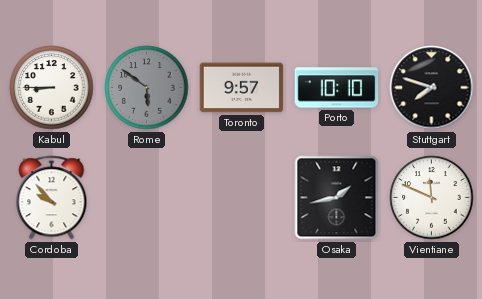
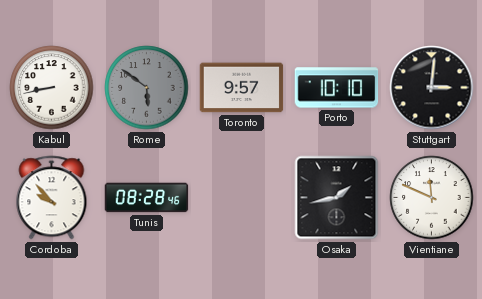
Kabul: 8:45 -> 8:43 (52, 88)
Stuttgart: 7:48 -> 3:01 (432, 88)
Tunis: none -> 08:28 (147, 198)
